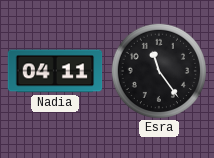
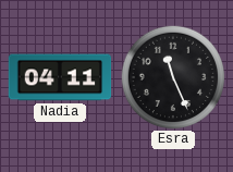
Esra: 11:24 -> 11:26 (172, 76)
